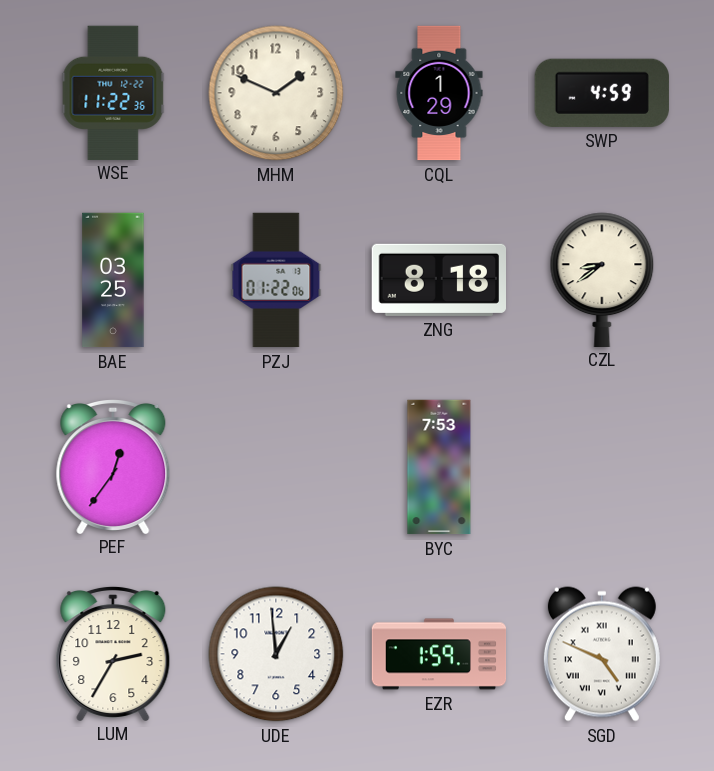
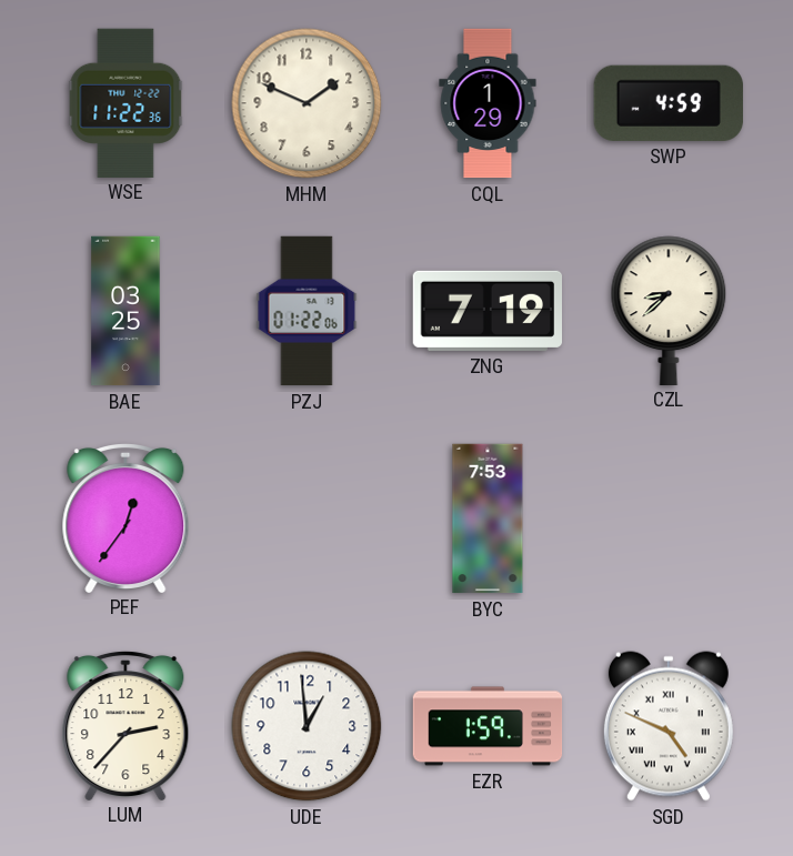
ZNG: 8:18 -> 7:19 (486, 311)
CZL: 8:39 -> 8:38 (669, 310)
LUM: 2:35 -> 2:37 (126, 725)
